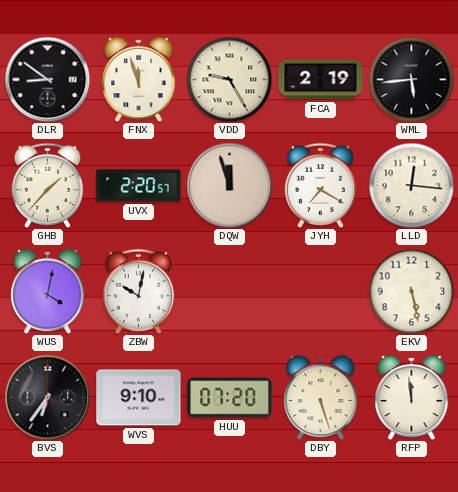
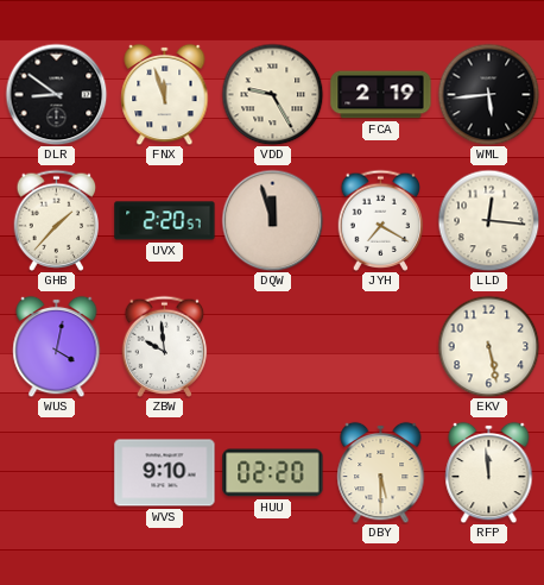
ZBW: 10:02 -> 9:59 (165, 346)
BVS: 6:36 -> none (47, 397)
HUU: 07:20 -> 02:20 (273, 473)
DBY: 5:27 -> 5:30 (381, 472)
